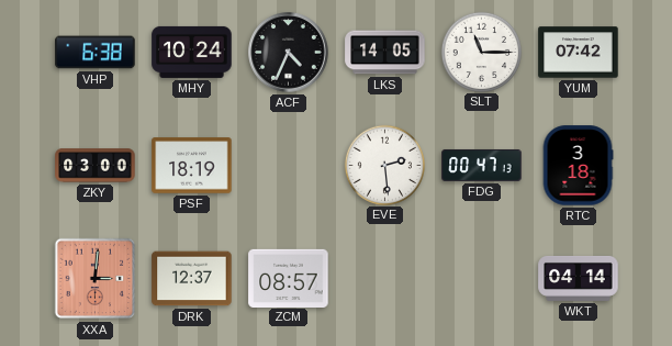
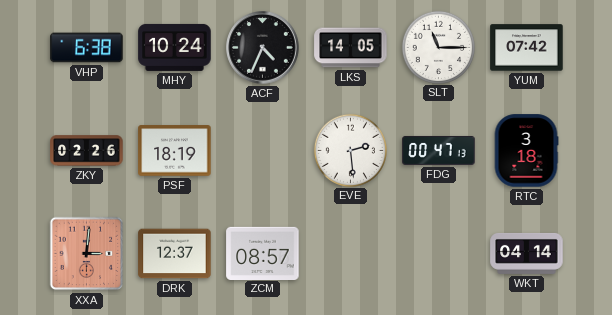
ZKY: 03:00 -> 02:26 (87, 151)
